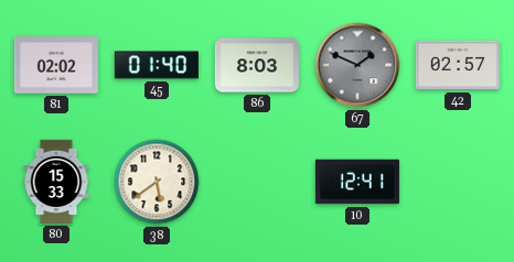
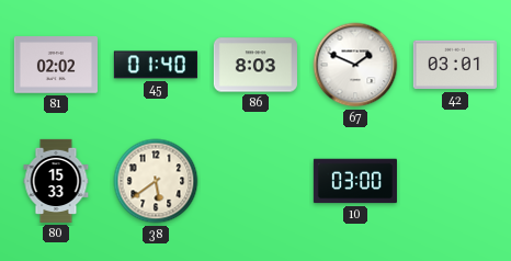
67 dial: grey -> white (355, 65)
42: 02:57 -> 03:01 (455, 65)
10: 12:41 -> 03:00 (355, 181)
